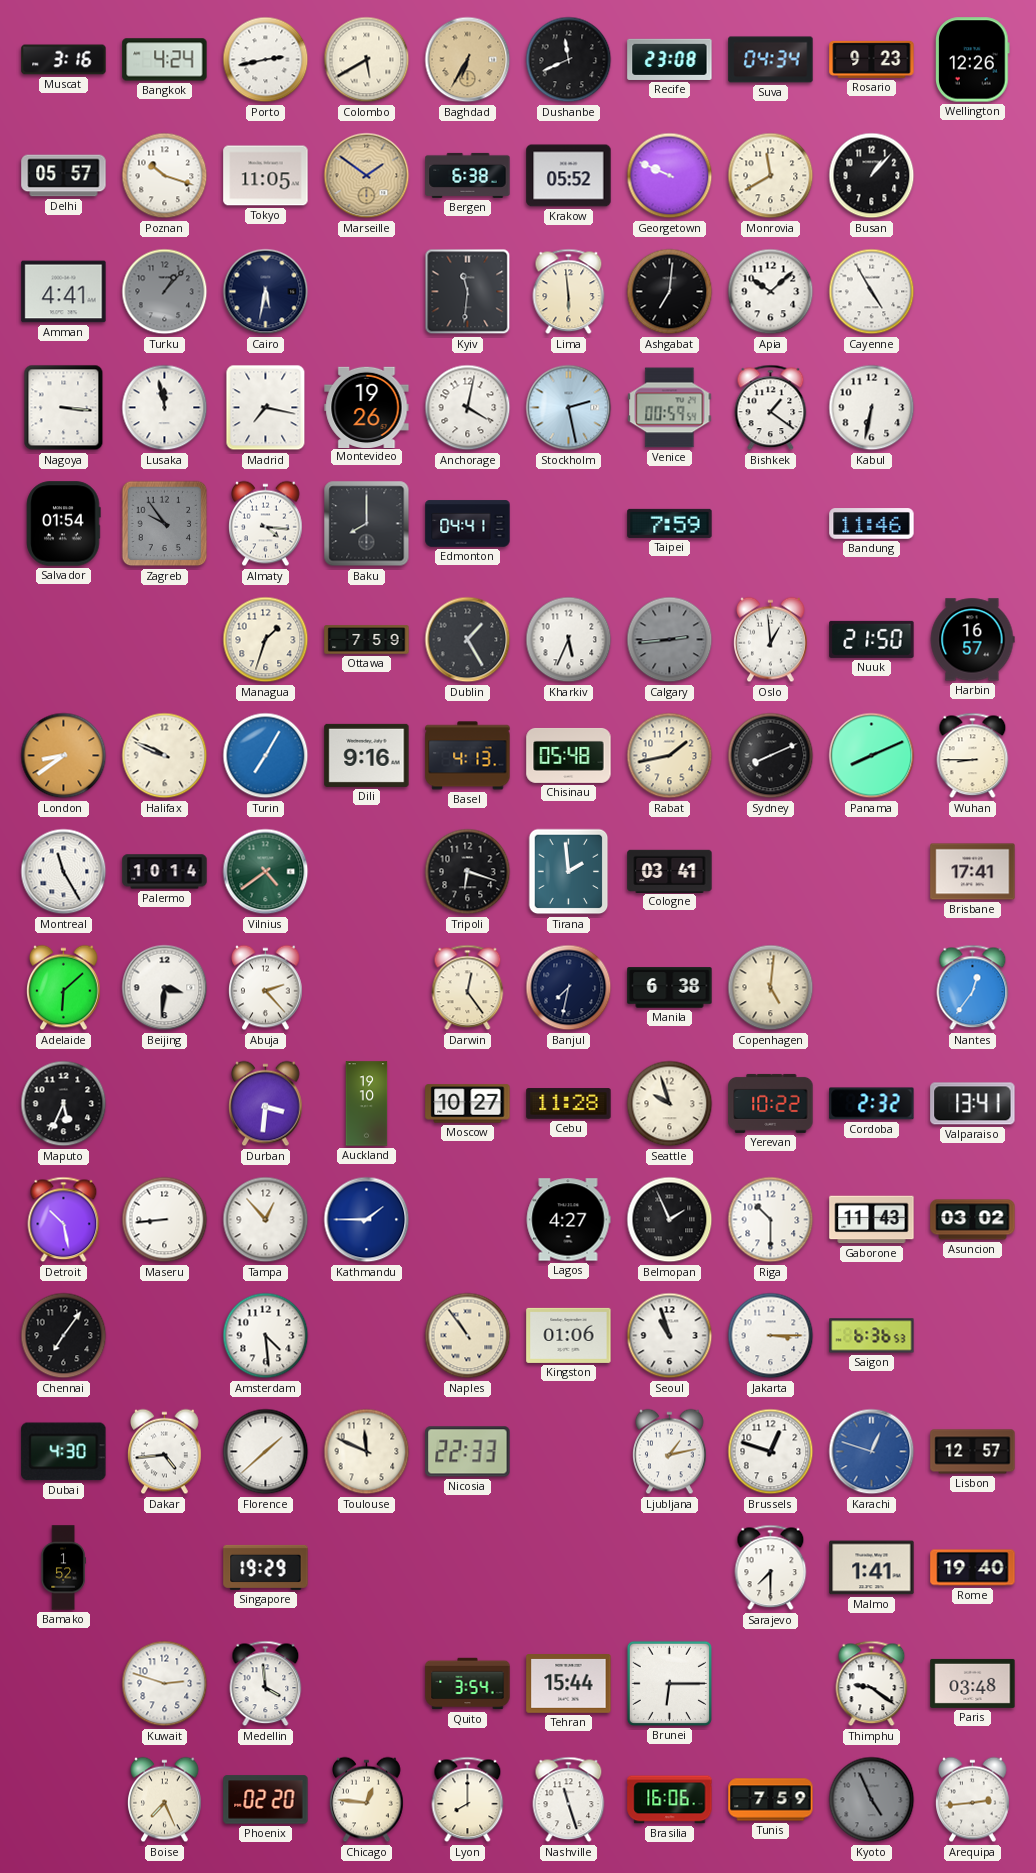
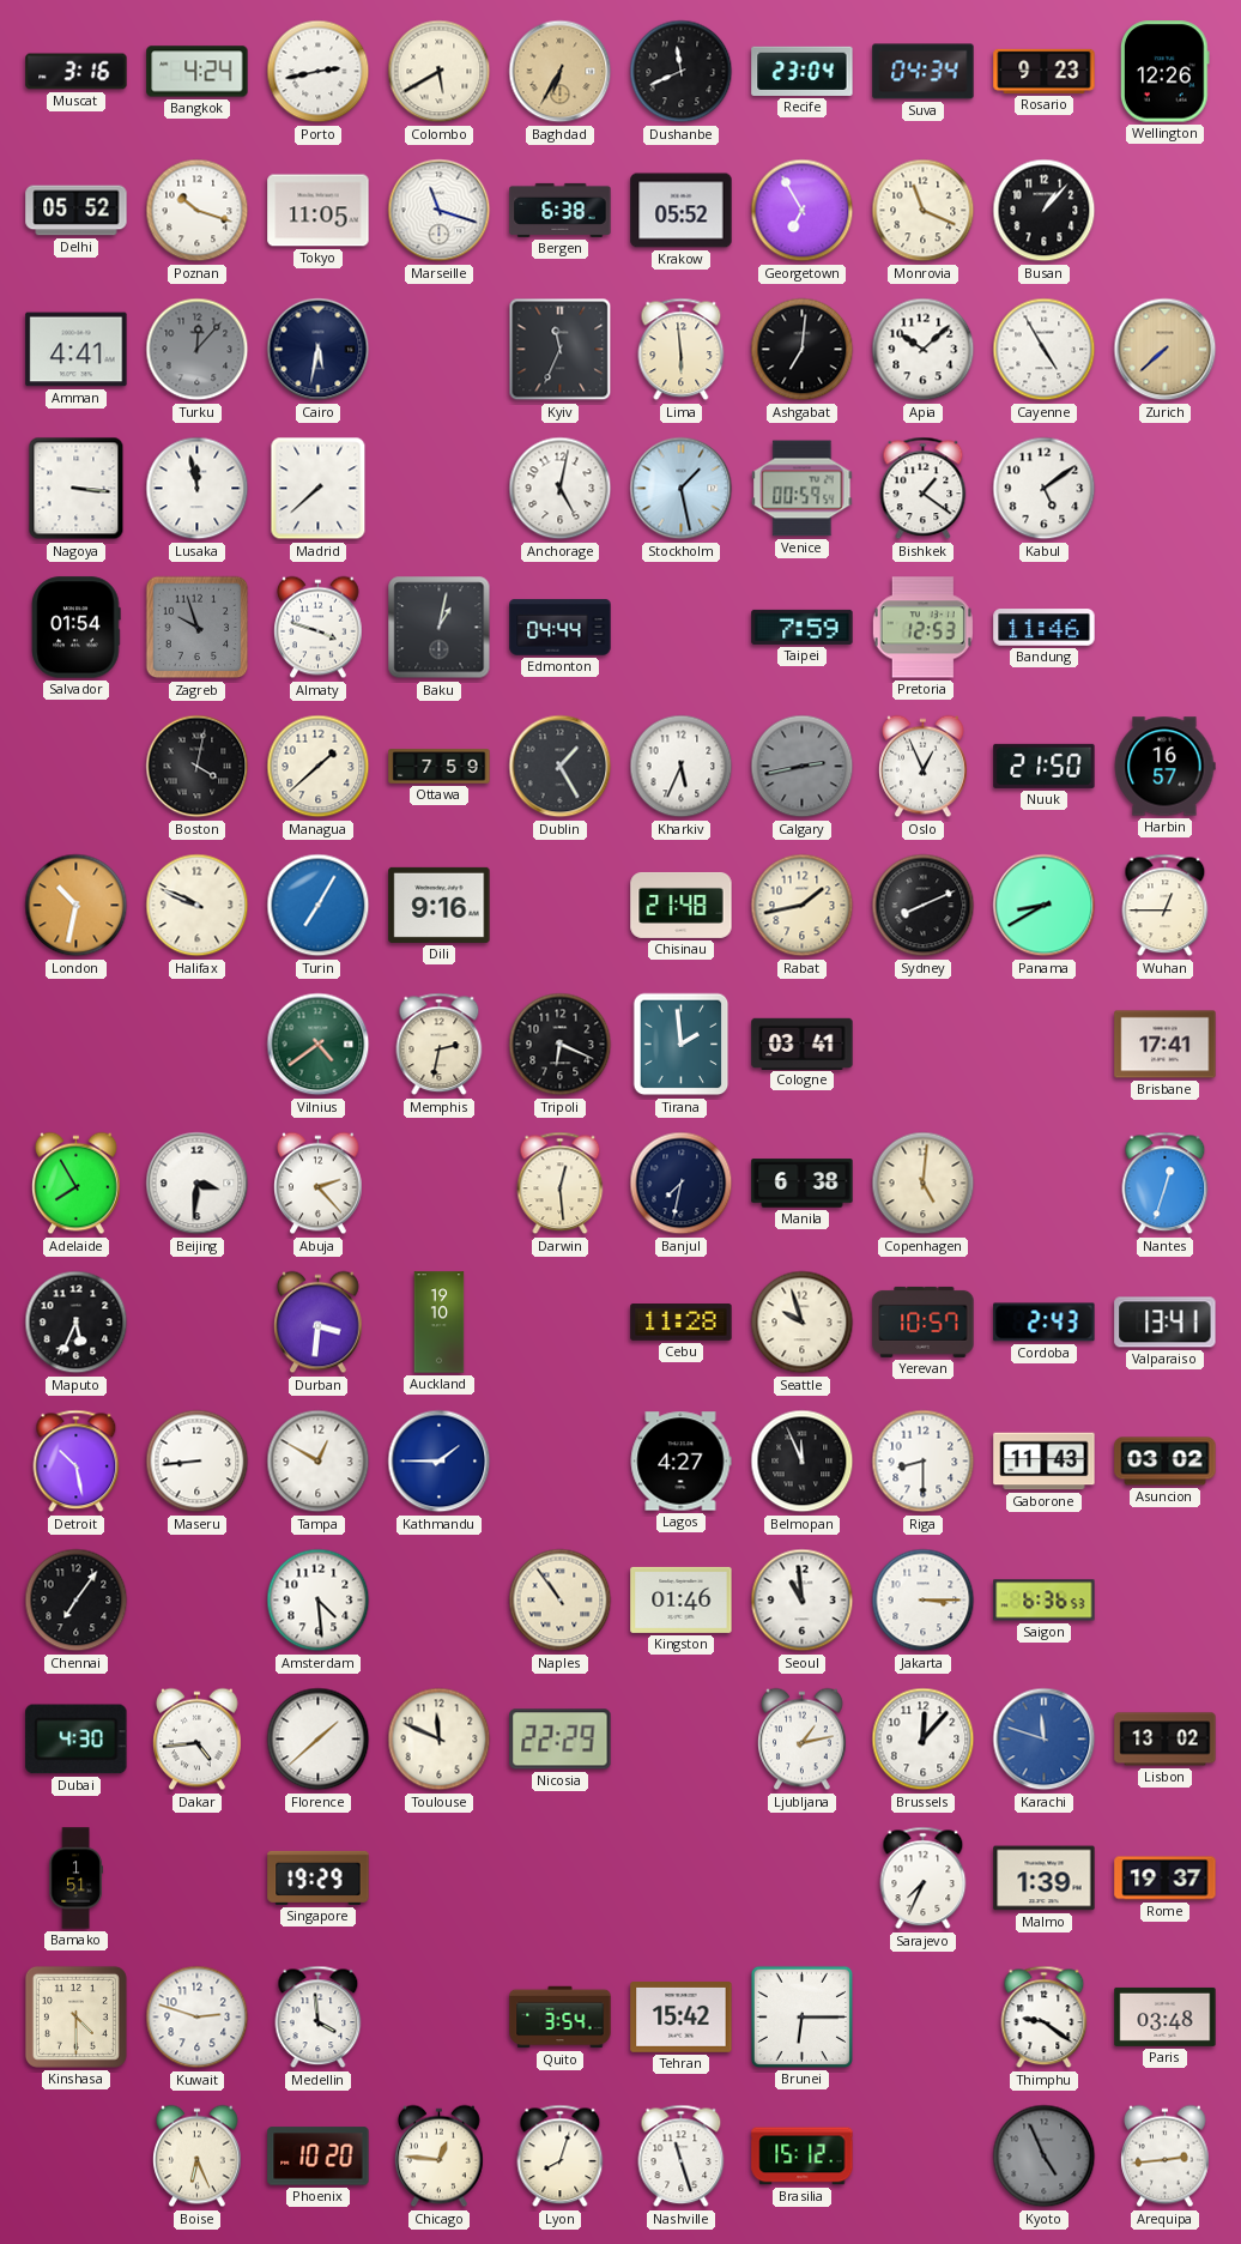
Recife: 23:08 -> 23:04 (803, 71)
Delhi: 05:57 -> 05:52 (77, 211)
Marseille: 1:51 -> 11:18 (440, 211)
Marseille dial: champagne -> white (440, 211)
Georgetown: 9:49 -> 6:55 (803, 211)
Monrovia: 11:40 -> 11:19 (924, 211)
Turku: 1:07 -> 12:07 (198, 350)
Kyiv: 11:31 -> 11:34 (561, 350)
Zurich: none -> 7:38 (1166, 350)
Madrid: 7:17 -> 7:38 (319, 489)
Montevideo: 19:26 -> none (367, 407)
Anchorage: 4:02 -> 5:02 (561, 489)
Stockholm: 2:28 -> 1:28 (682, 489)
Kabul: 6:32 -> 5:09 (1045, 489)
Zagreb: 9:54 -> 9:57 (198, 628)
Almaty: 4:16 -> 3:48 (319, 628)
Baku: 8:00 -> 1:02 (440, 628)
Edmonton: 04:41 -> 04:44 (561, 628)
Pretoria: none -> 12:53 (922, 628)
Boston: none -> 4:02 (198, 767)
Managua: 1:33 -> 1:38 (319, 767)
Calgary: 2:44 -> 2:43 (803, 767)
Oslo: 12:59 -> 12:56 (924, 767)
London: 8:39 -> 10:32 (77, 906)
Basel: 4:13 -> none (468, 756)
Chisinau: 05:48 -> 21:48 (682, 905)
Panama: 8:11 -> 8:40 (1045, 906)
Wuhan: 8:45 -> 12:45 (1166, 906)
Montreal: 11:25 -> none (64, 872)
Palermo: 10:14 -> none (165, 872)
Memphis: none -> 2:32 (440, 1045)
Tripoli: 6:18 -> 6:19 (561, 1045)
Adelaide: 6:08 -> 7:55 (77, 1184)
Darwin: 12:24 -> 12:29 (561, 1184)
Nantes: 12:36 -> 12:33 (1166, 1184)
Moscow: 10:27 -> none (468, 1104)
Yerevan: 10:22 -> 10:57 (924, 1321)
Cordoba: 2:32 -> 2:43 (1045, 1323)
Tampa: 12:53 -> 12:50 (319, 1462)
Belmopan: 1:56 -> 11:56 (803, 1462)
Riga: 10:30 -> 8:30 (924, 1462)
Kingston: 01:06 -> 01:46 (682, 1599)
Seoul: 10:57 -> 10:59 (803, 1601)
Nicosia: 22:33 -> 22:29 (561, 1740)
Brussels: 12:48 -> 12:07 (924, 1740)
Karachi: 12:48 -> 11:48 (1045, 1740)
Lisbon: 12:57 -> 13:02 (1166, 1740)
Bamako: 1:52 -> 1:51 (75, 1879)
Sarajevo: 7:30 -> 7:34 (924, 1879)
Malmo: 1:41 -> 1:39 (1045, 1879)
Rome: 19:40 -> 19:37 (1166, 1879)
Kinshasa: none -> 4:30 (75, 2016)
Tehran: 15:44 -> 15:42 (682, 2018)
Boise: 7:26 -> 6:26 (198, 2157)
Phoenix: 02:20 -> 10:20 (319, 2157)
Lyon: 8:00 -> 8:03 (561, 2157)
Brasilia: 16:06 -> 15:12 (803, 2157)
Tunis: 7:59 -> none (771, 1800)
